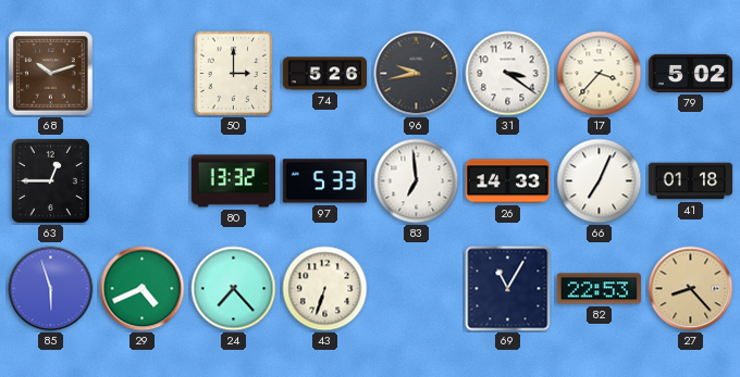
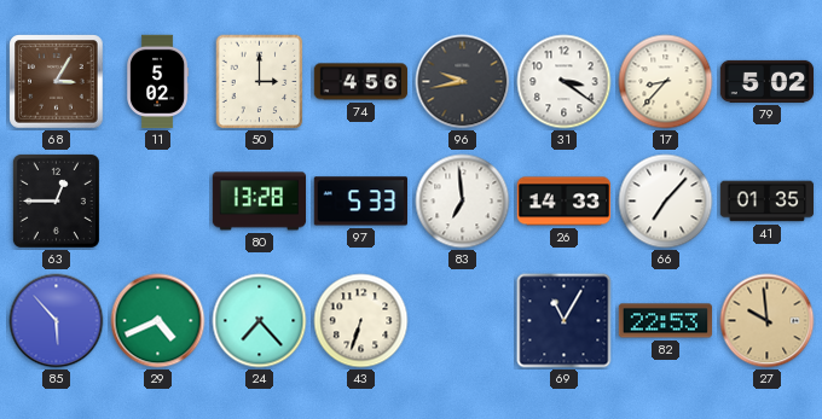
68: 10:12 -> 3:05 (57, 82)
11: none -> 5:02 (158, 82)
74: 5:26 -> 4:56 (361, 82)
17: 3:37 -> 8:37 (666, 82)
80: 13:32 -> 13:28 (260, 202)
66: 7:04 -> 7:07 (666, 202)
41: 01:18 -> 01:35 (768, 202)
85: 5:57 -> 5:53 (57, 321)
27: 8:23 -> 9:59 (768, 321)
